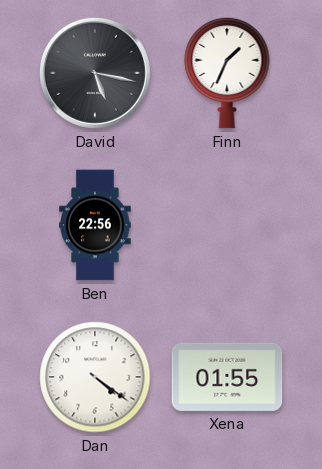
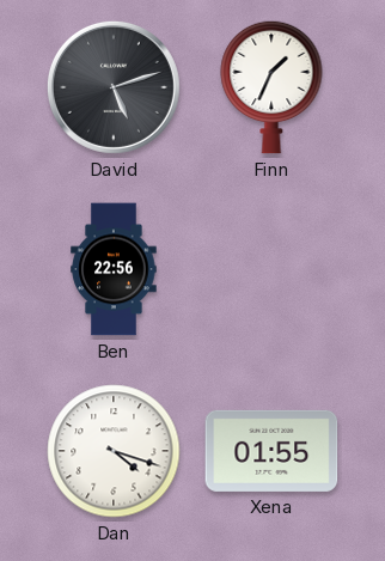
David: 5:17 -> 5:12 (114, 87)
Dan: 4:21 -> 4:18 (114, 451)
